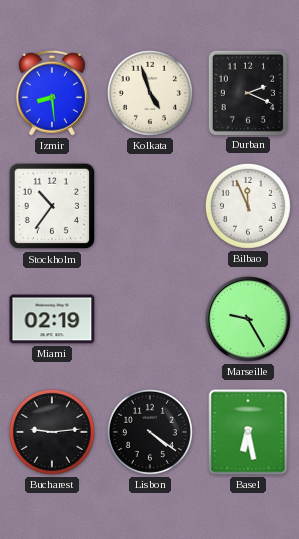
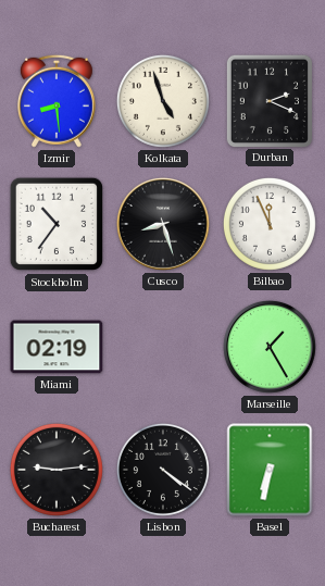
Cusco: none -> 8:27 (163, 224)
Marseille: 9:25 -> 1:25 (270, 347)
Basel: 6:28 -> 6:32 (270, 470)
